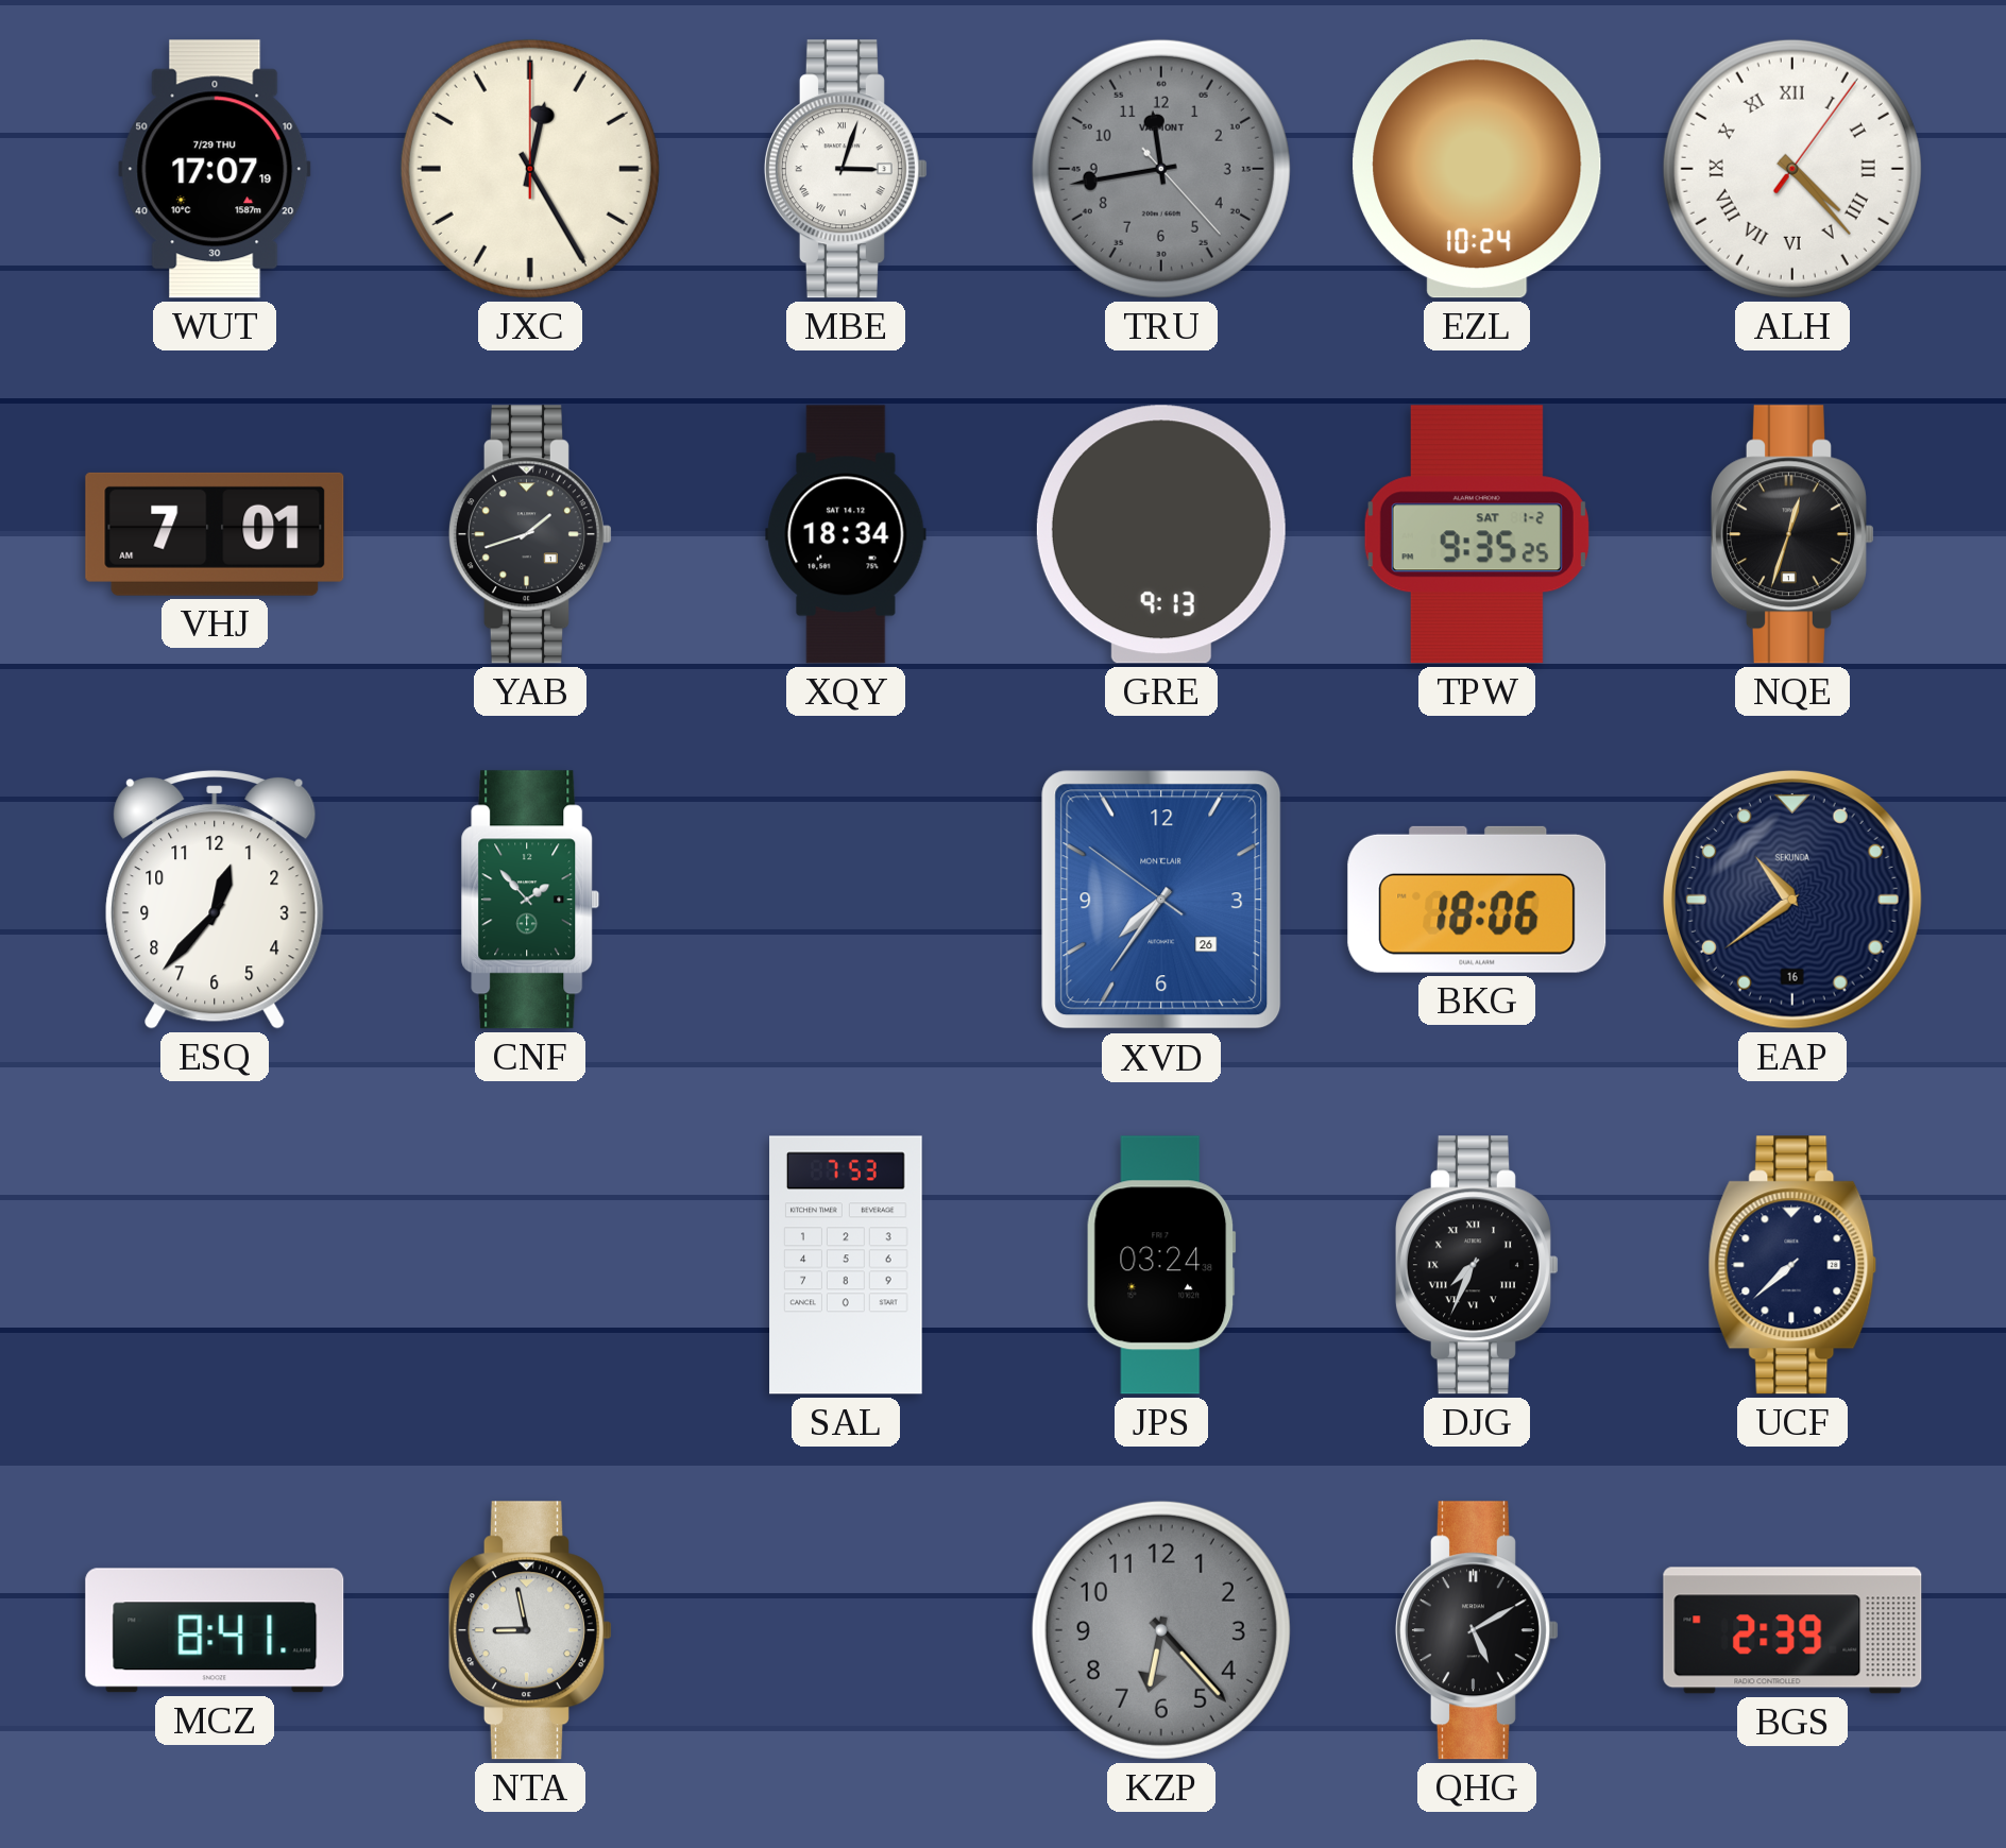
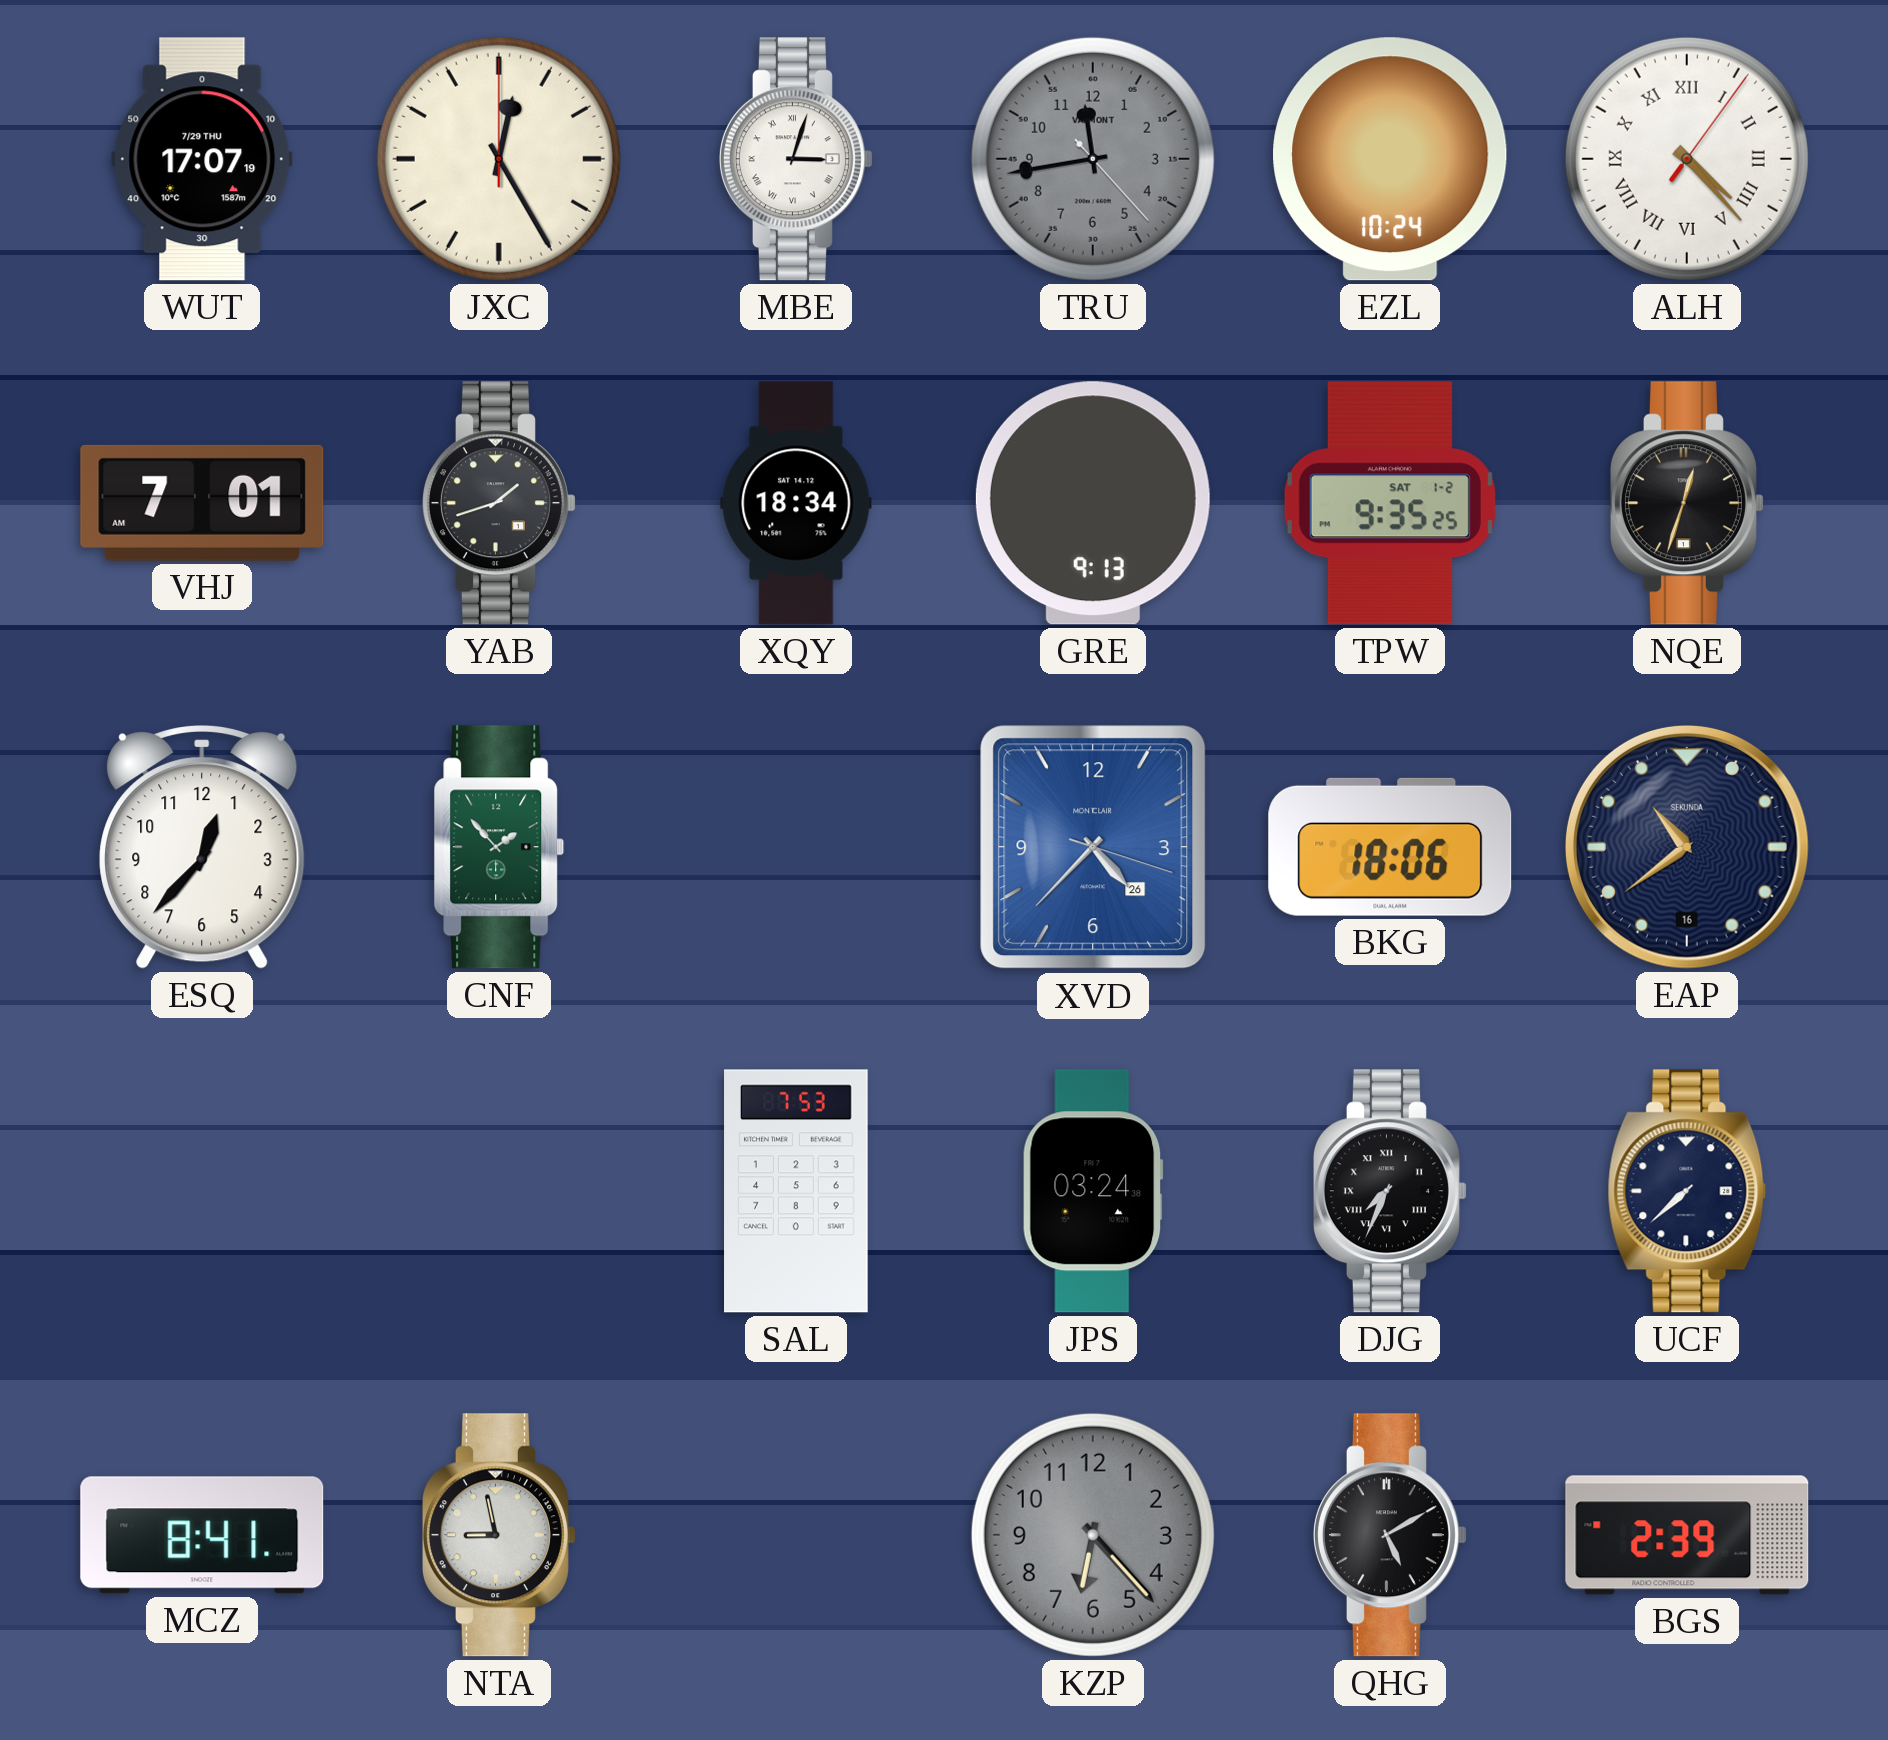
XVD: 7:35 -> 4:37 (1093, 847)
